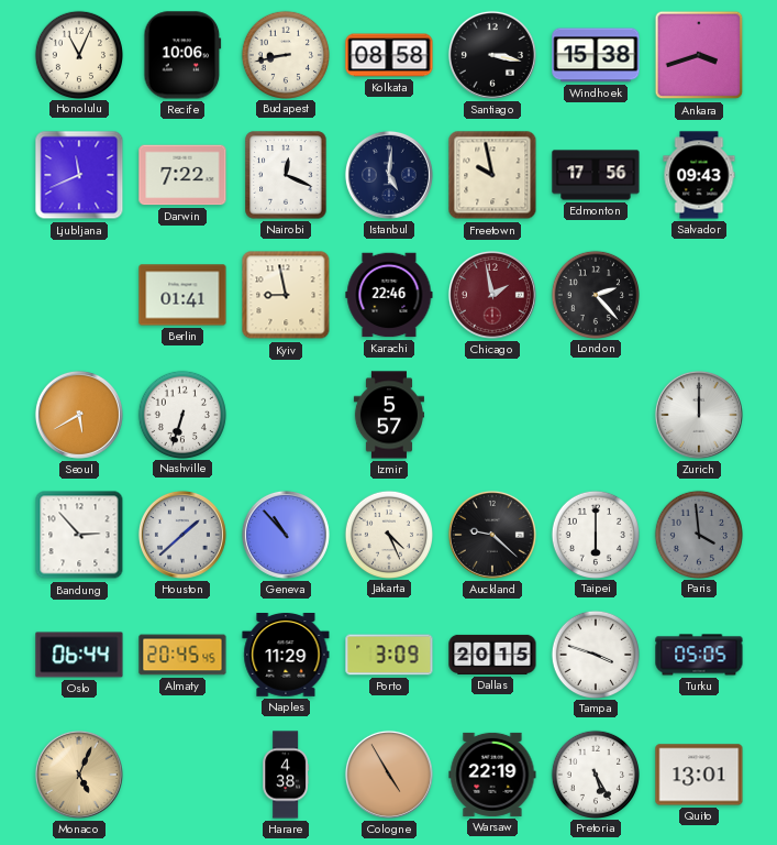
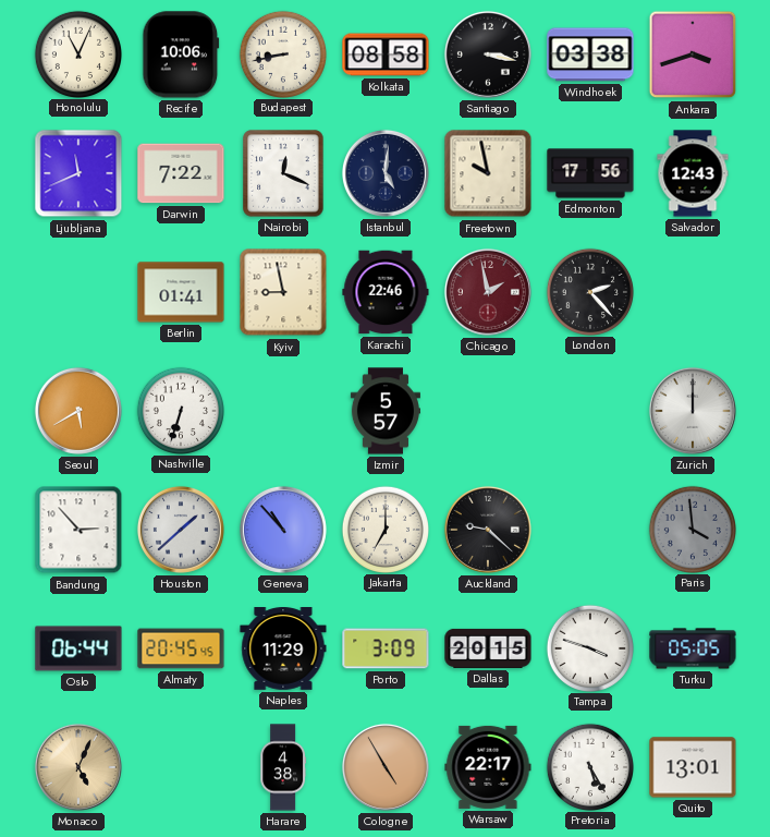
Windhoek: 15:38 -> 03:38 (590, 54)
Salvador: 09:43 -> 12:43 (693, 173)
Jakarta: 4:26 -> 7:00 (384, 529)
Taipei: 6:00 -> none (595, 534)
Warsaw: 22:19 -> 22:17 (488, 767)
